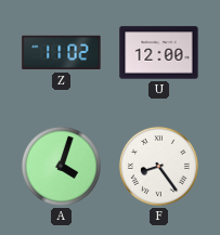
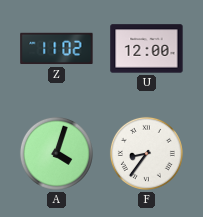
F: 8:24 -> 8:36 (146, 153)
